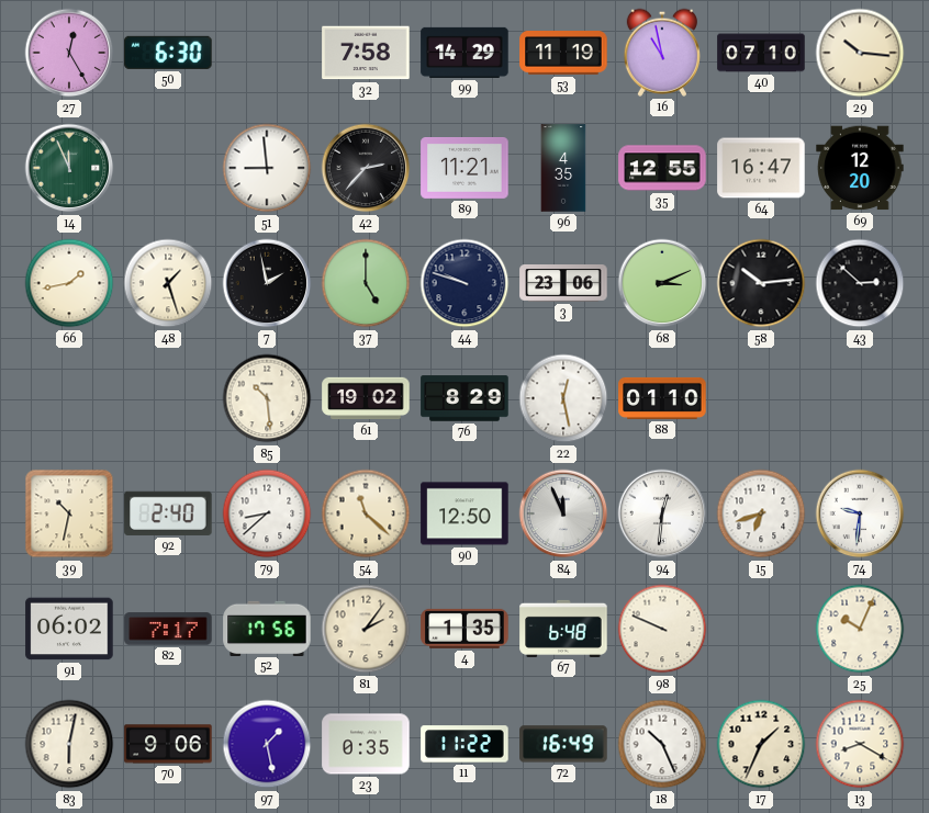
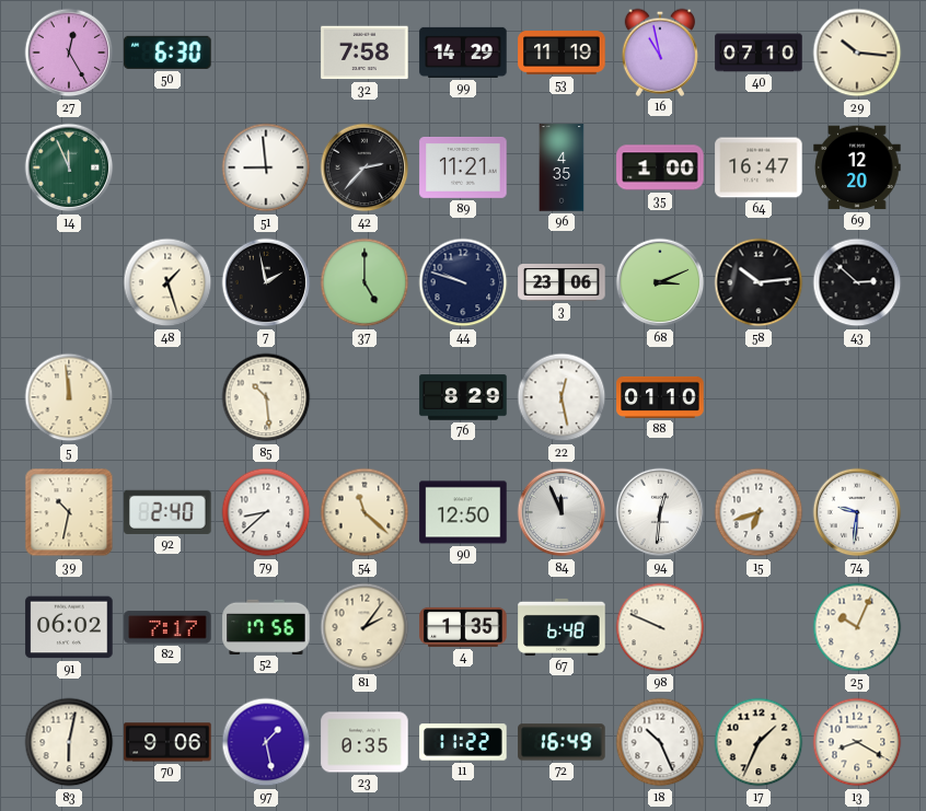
35: 12:55 -> 1:00 (660, 167)
66: 1:43 -> none (69, 283)
5: none -> 11:59 (69, 397)
61: 19:02 -> none (366, 398)
